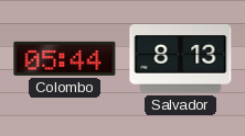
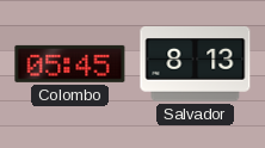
Colombo: 05:44 -> 05:45 (70, 63)
